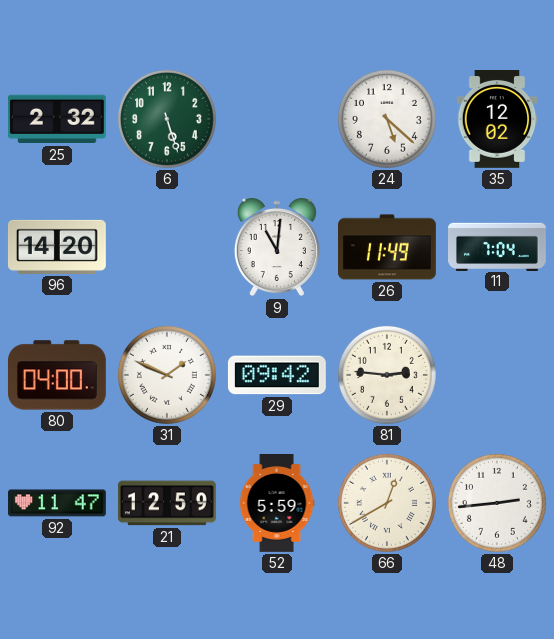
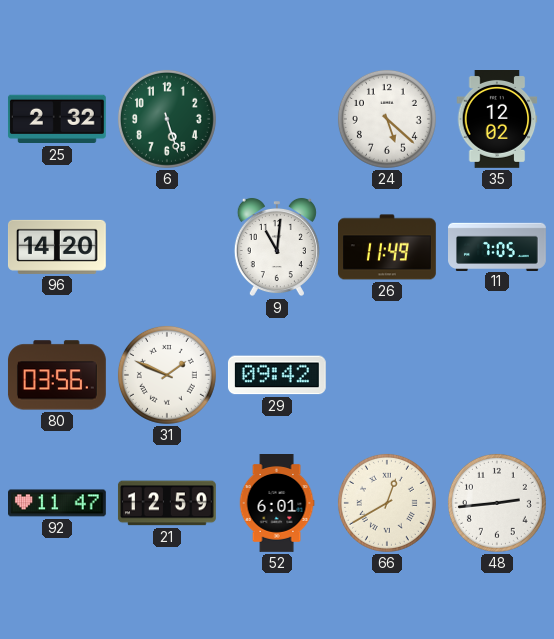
11: 7:04 -> 7:05 (498, 246)
80: 04:00 -> 03:56 (57, 375)
81: 2:46 -> none (387, 375)
52: 5:59 -> 6:01 (277, 504)
